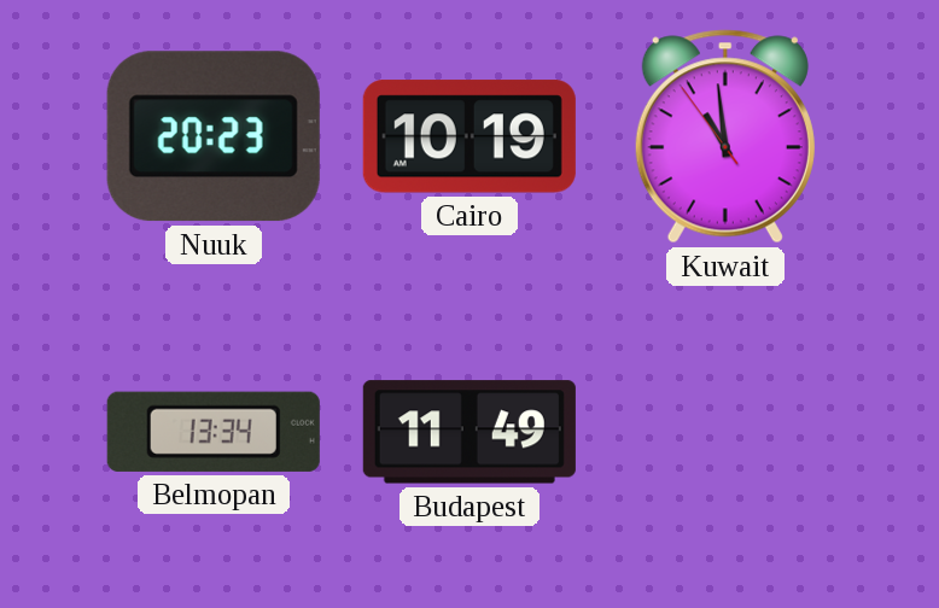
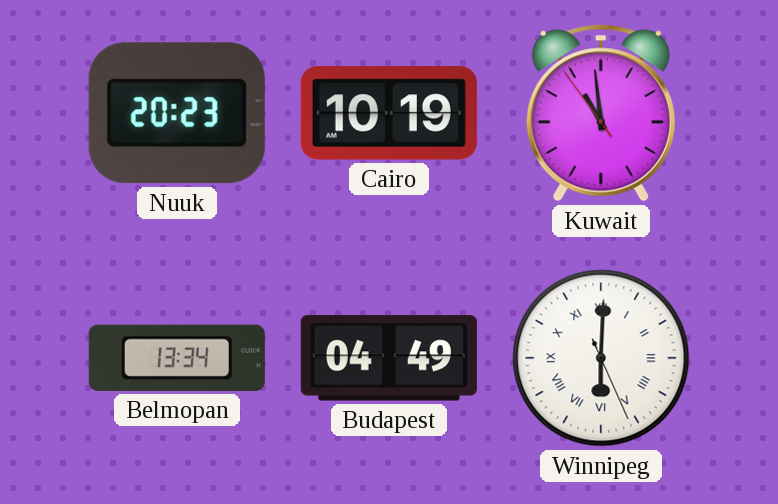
Budapest: 11:49 -> 04:49 (389, 358)
Winnipeg: none -> 6:00 (601, 358)
